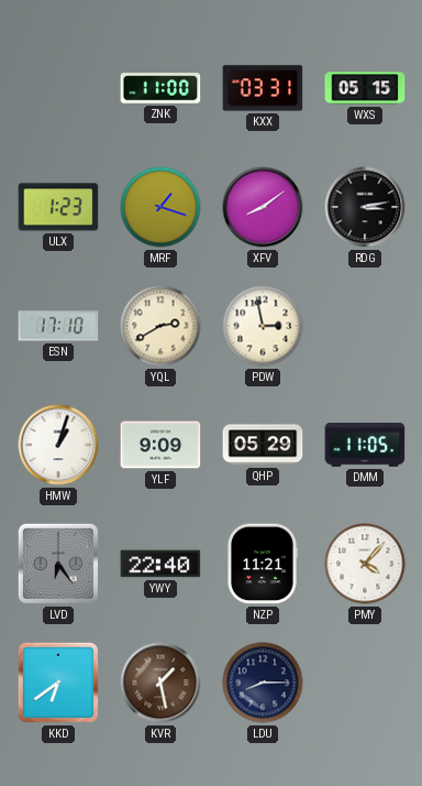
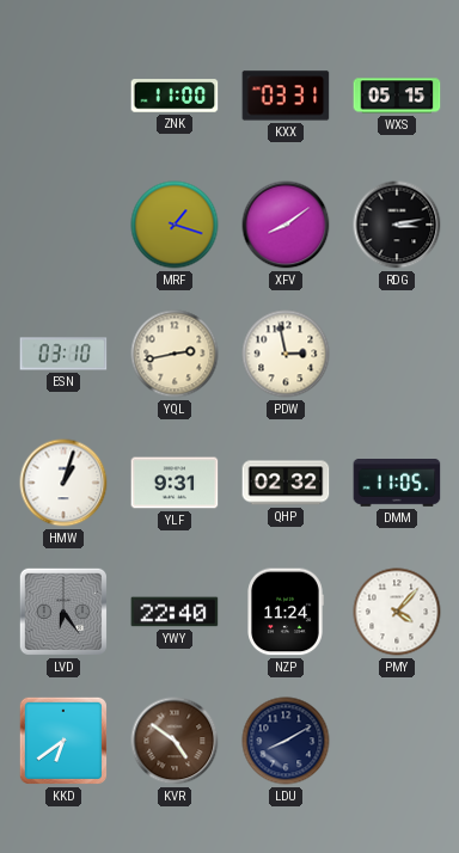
ULX: 1:23 -> none (58, 207)
ESN: 17:10 -> 03:10 (63, 354)
YQL: 2:40 -> 2:43 (175, 354)
YLF: 9:09 -> 9:31 (175, 483)
QHP: 05:29 -> 02:32 (286, 483)
NZP: 11:21 -> 11:24 (286, 612)
KVR: 1:28 -> 4:51 (175, 741)
LDU: 8:15 -> 8:10 (286, 741)
